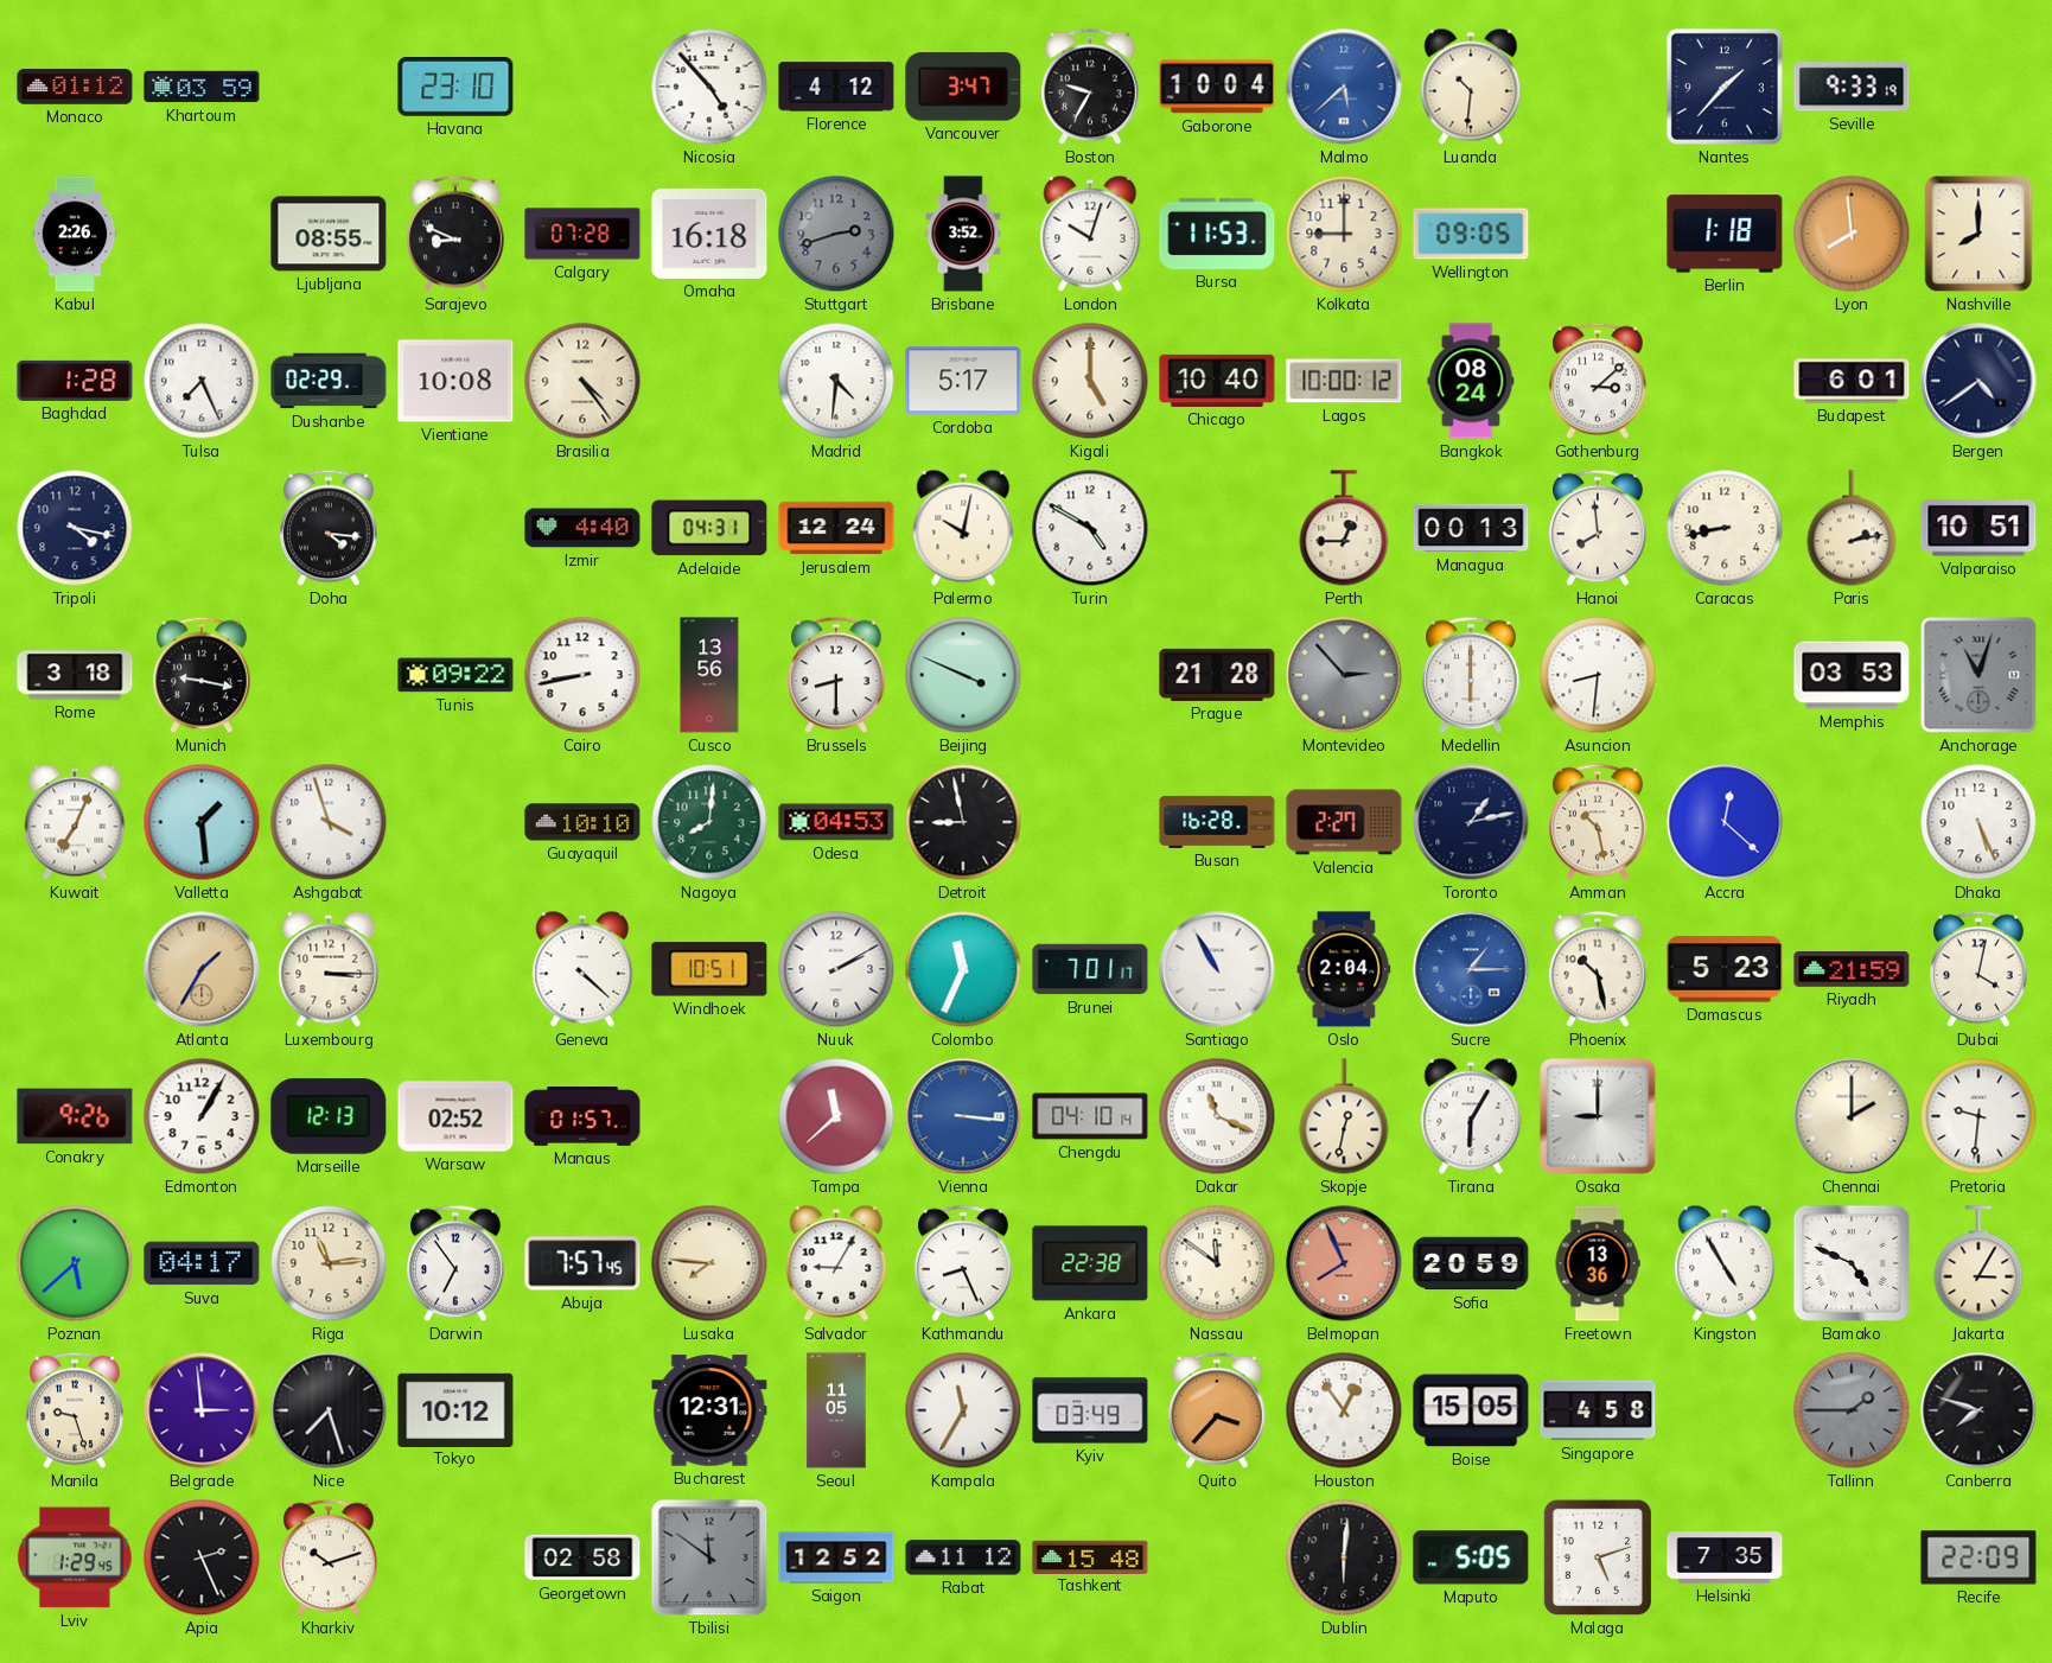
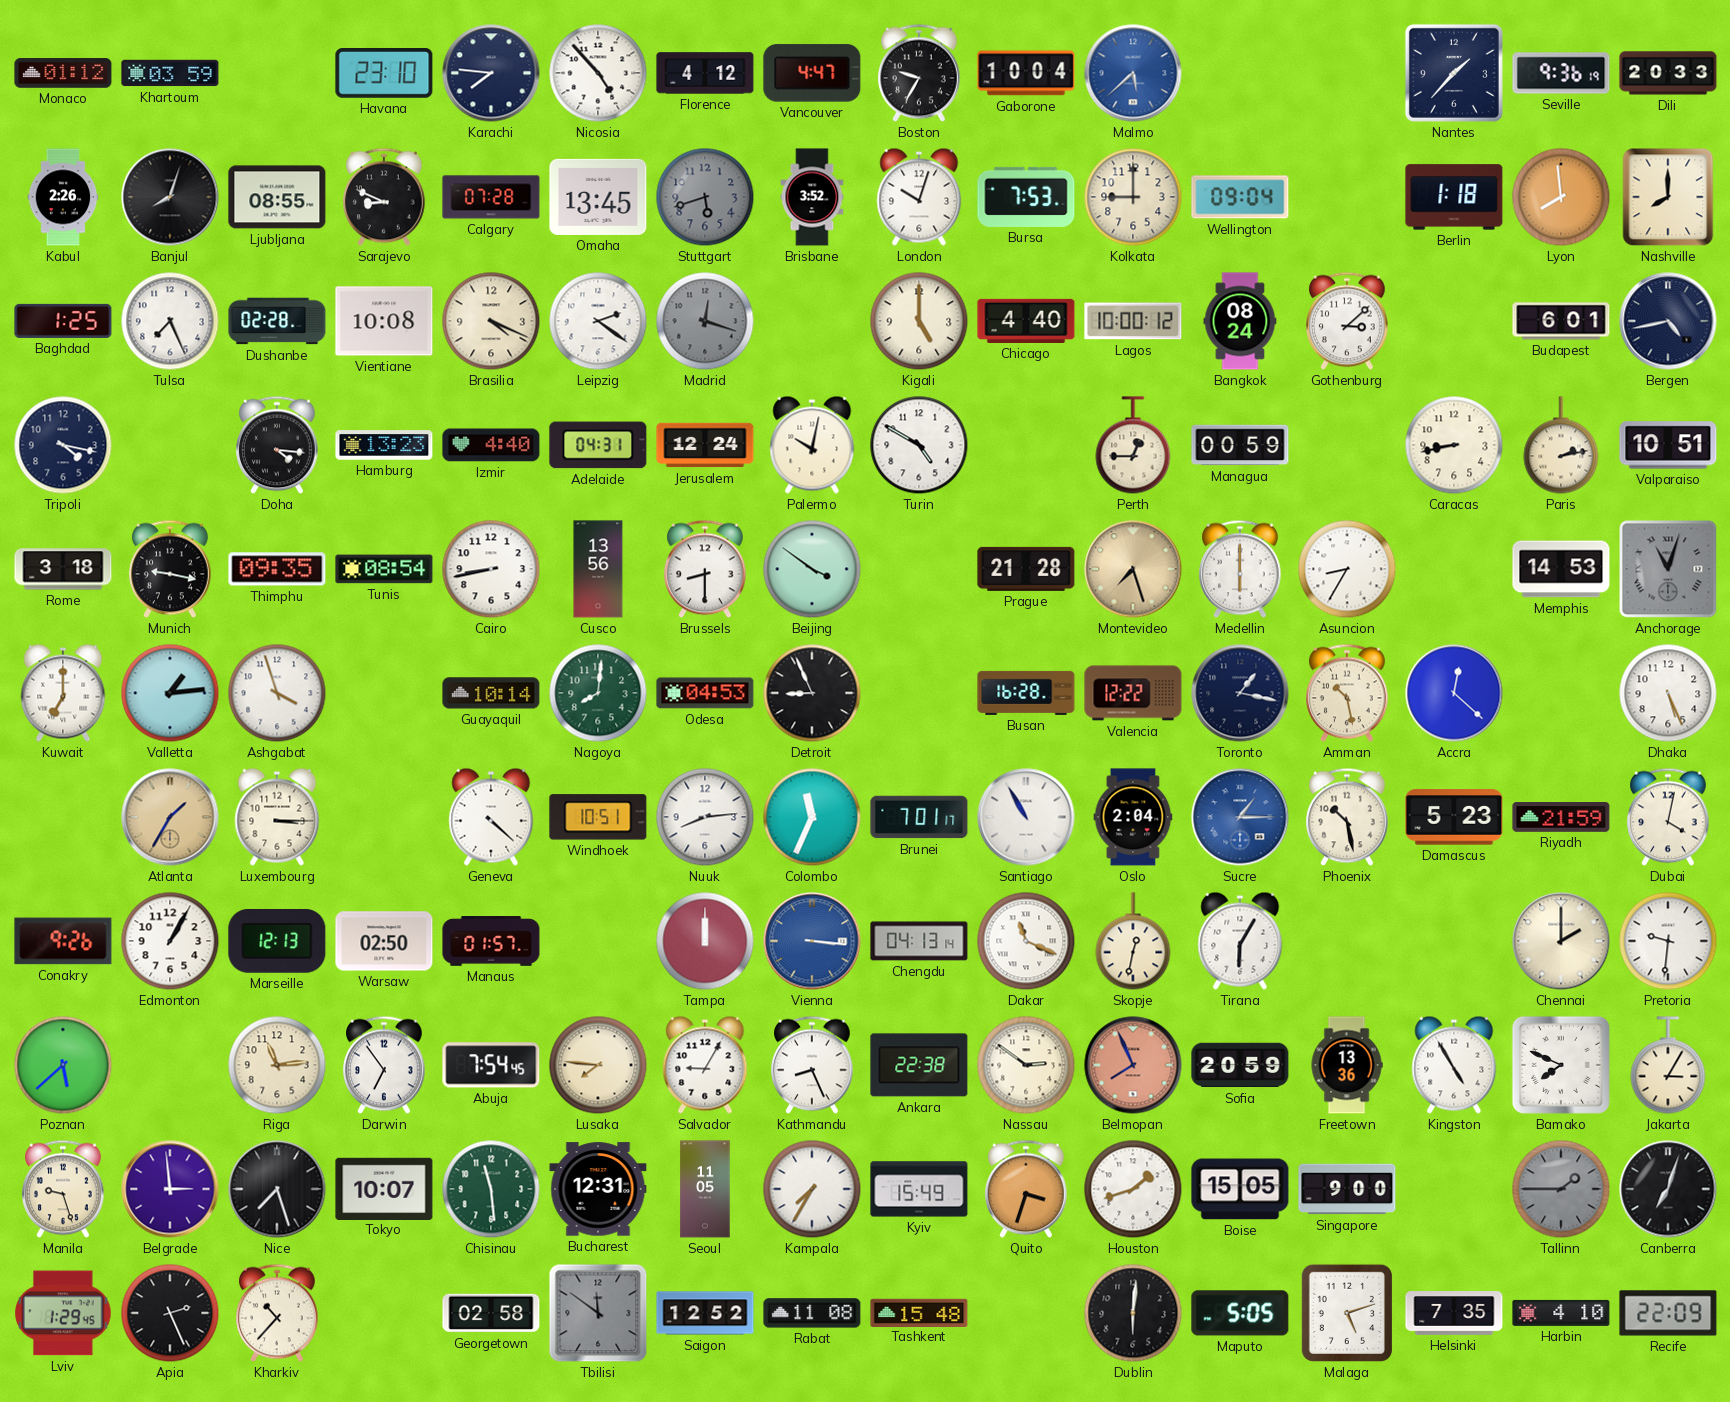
Karachi: none -> 7:46 (491, 73)
Vancouver: 3:47 -> 4:47 (812, 73)
Luanda: 10:31 -> none (1471, 87)
Seville: 9:33 -> 9:36 (1561, 73)
Dili: none -> 20:33 (1668, 73)
Banjul: none -> 8:03 (170, 197)
Omaha: 16:18 -> 13:45 (598, 197)
Stuttgart: 2:42 -> 5:42 (705, 197)
Bursa: 11:53 -> 7:53 (1026, 197)
Wellington: 09:05 -> 09:04 (1240, 197)
Baghdad: 1:28 -> 1:25 (63, 321)
Dushanbe: 02:29 -> 02:28 (277, 321)
Brasilia: 4:24 -> 4:19 (491, 321)
Leipzig: none -> 2:21 (598, 321)
Madrid: 4:31 -> 12:18 (705, 321)
Madrid dial: white -> grey (705, 321)
Cordoba: 5:17 -> none (963, 381)
Chicago: 10:40 -> 4:40 (1026, 321)
Bergen: 4:39 -> 4:43 (1668, 321)
Hamburg: none -> 13:23 (384, 445)
Managua: 00:13 -> 00:59 (1240, 445)
Hanoi: 7:59 -> none (1598, 528)
Thimphu: none -> 09:35 (277, 569)
Tunis: 09:22 -> 08:54 (384, 569)
Beijing: 3:49 -> 3:51 (812, 569)
Montevideo: 2:53 -> 7:27 (1133, 569)
Montevideo dial: grey -> champagne (1133, 569)
Asuncion: 8:31 -> 8:35 (1347, 569)
Memphis: 03:53 -> 14:53 (1561, 569)
Kuwait: 7:04 -> 7:00 (63, 693)
Valletta: 1:29 -> 1:14 (170, 693)
Guayaquil: 10:10 -> 10:14 (491, 693)
Detroit: 8:58 -> 8:56 (812, 693)
Valencia: 2:27 -> 12:22 (1133, 693)
Toronto: 1:13 -> 1:17 (1240, 693)
Nuuk: 2:10 -> 8:14 (705, 817)
Warsaw: 02:52 -> 02:50 (384, 941)
Tampa: 11:38 -> 12:00 (705, 941)
Chengdu: 04:10 -> 04:13 (919, 941)
Osaka: 9:00 -> none (1598, 1116)
Suva: 04:17 -> none (202, 1263)
Abuja: 7:57 -> 7:54 (491, 1065)
Nassau: 11:51 -> 2:51 (1026, 1065)
Bamako: 4:49 -> 7:49 (1561, 1065)
Tokyo: 10:12 -> 10:07 (384, 1188)
Chisinau: none -> 11:29 (491, 1189)
Kampala: 11:35 -> 7:35 (812, 1189)
Kyiv: 03:49 -> 15:49 (919, 1189)
Quito: 3:37 -> 3:33 (1026, 1189)
Houston: 12:54 -> 1:42 (1133, 1189)
Singapore: 4:58 -> 9:00 (1347, 1189)
Canberra: 7:48 -> 7:03 (1668, 1189)
Kharkiv: 10:12 -> 10:37 (277, 1313)
Rabat: 11:12 -> 11:08 (812, 1313)
Harbin: none -> 4:10 (1561, 1313)
